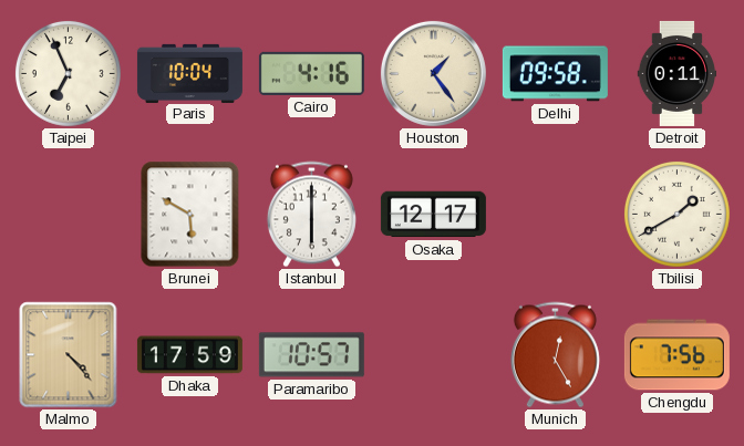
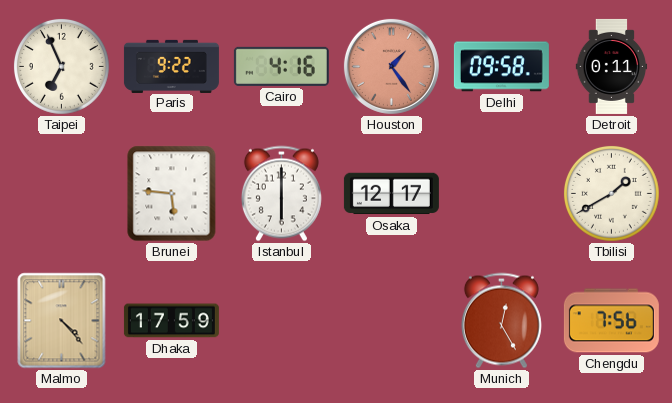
Paris: 10:04 -> 9:22 (171, 66)
Houston dial: cream -> salmon (391, 66)
Brunei: 5:50 -> 5:46 (172, 194)
Paramaribo: 10:57 -> none (311, 355)
